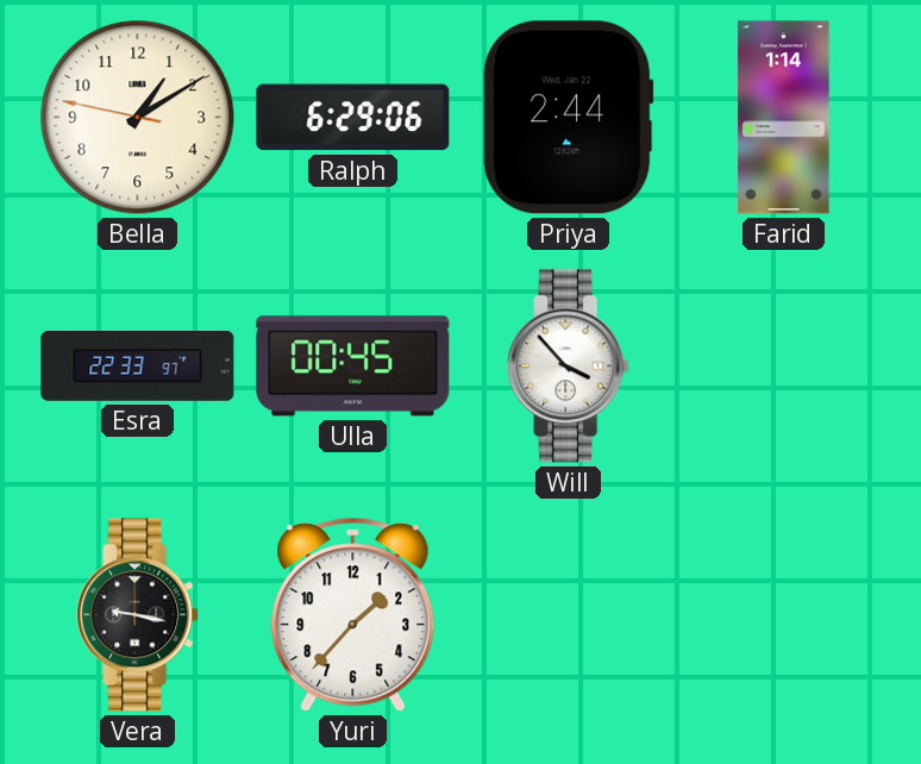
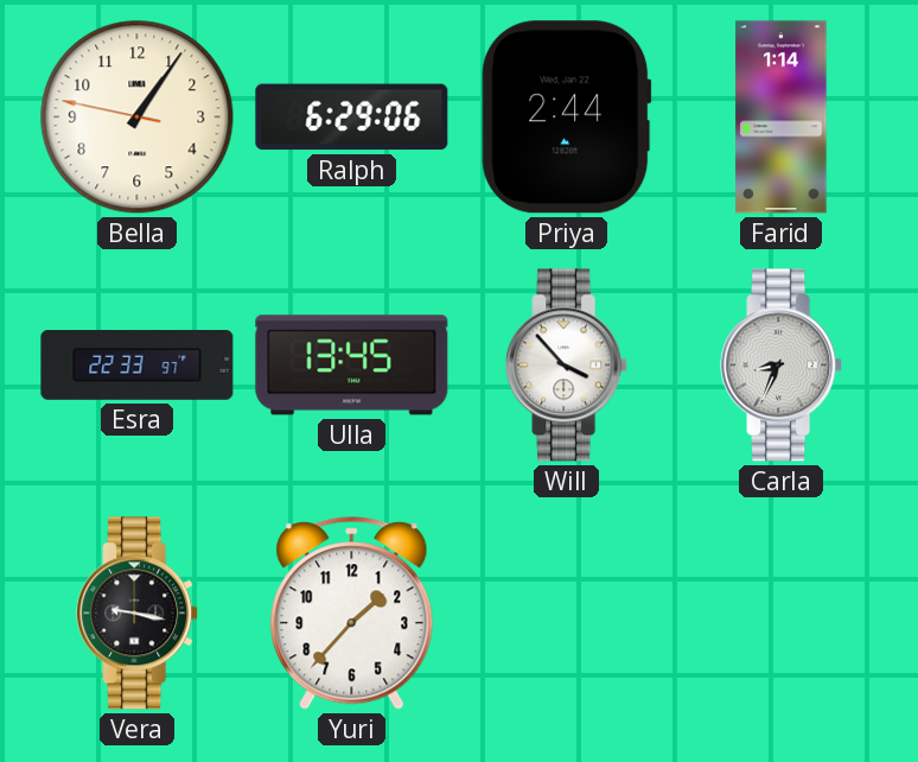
Bella: 1:09 -> 1:05 (138, 118)
Ulla: 00:45 -> 13:45 (352, 366)
Carla: none -> 8:34 (782, 366)
